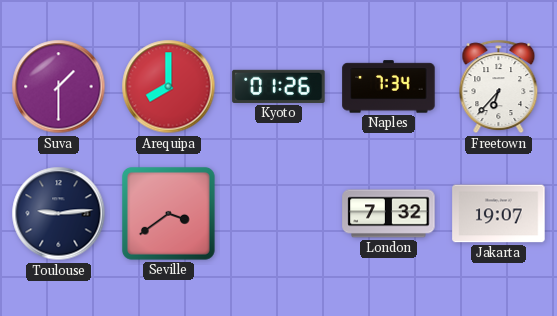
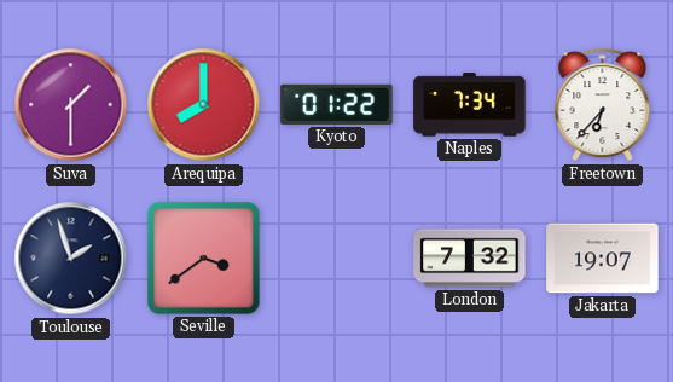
Kyoto: 01:26 -> 01:22 (337, 104)
Toulouse: 9:14 -> 1:57 (71, 259)
